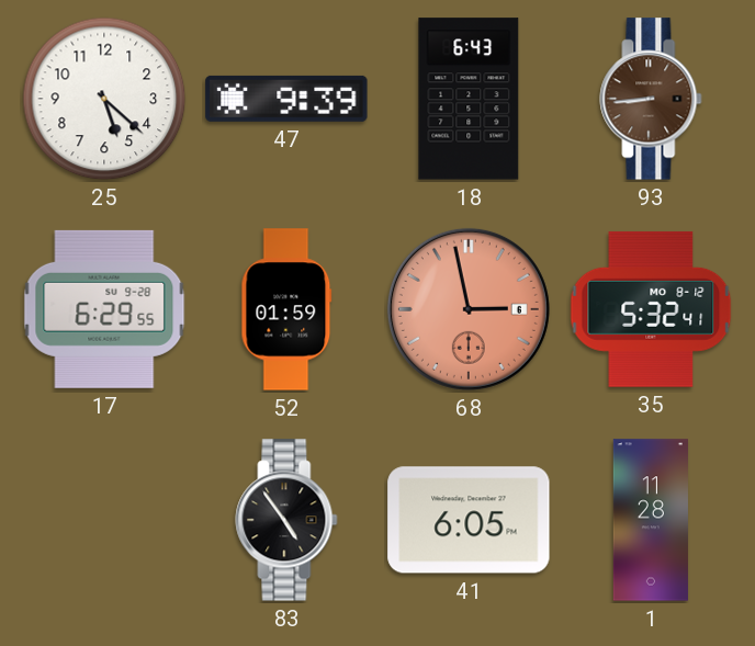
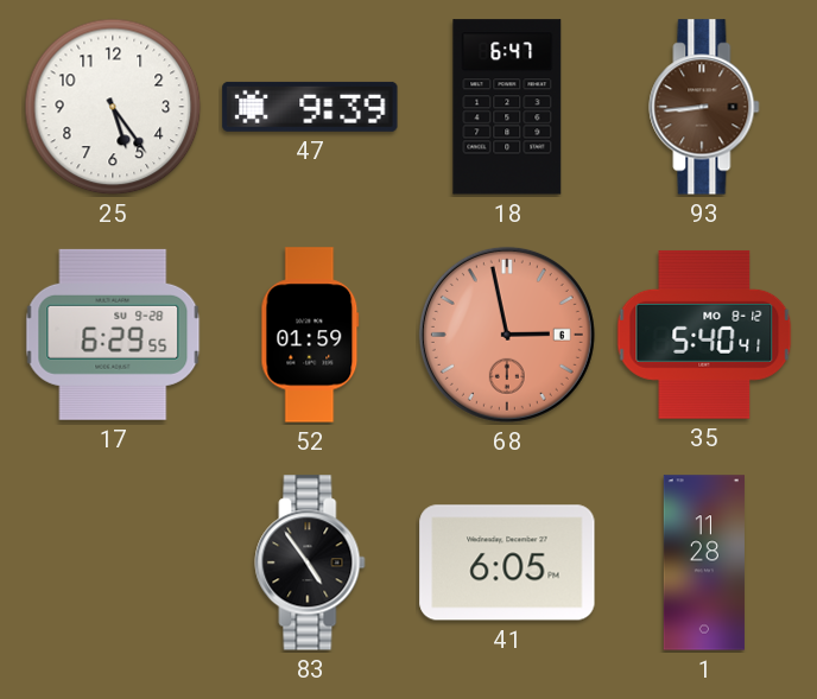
25: 5:22 -> 5:24 (113, 107)
18: 6:43 -> 6:47 (507, 107)
35: 5:32 -> 5:40 (704, 335)
